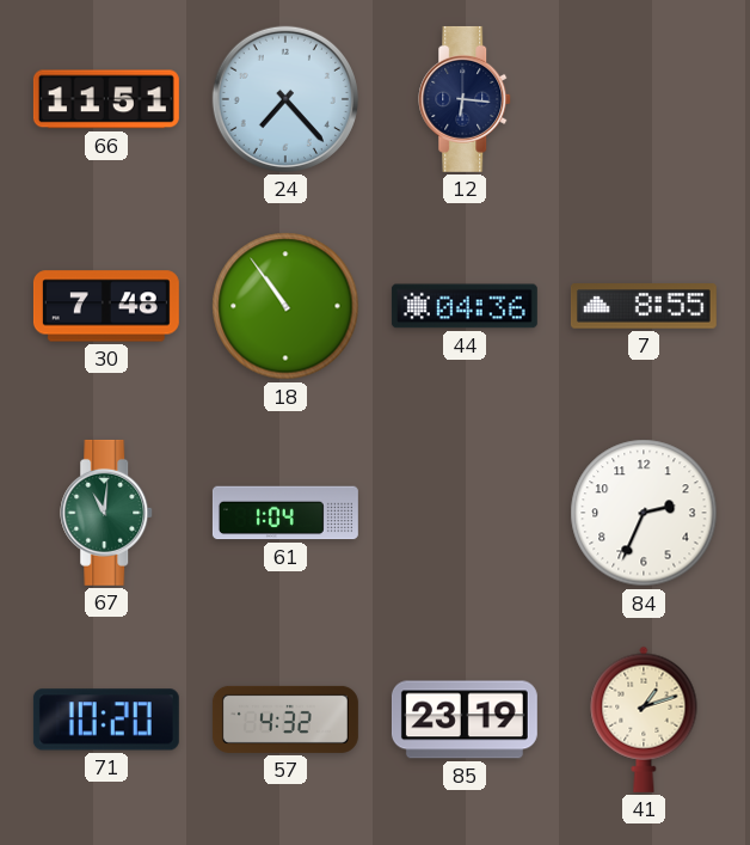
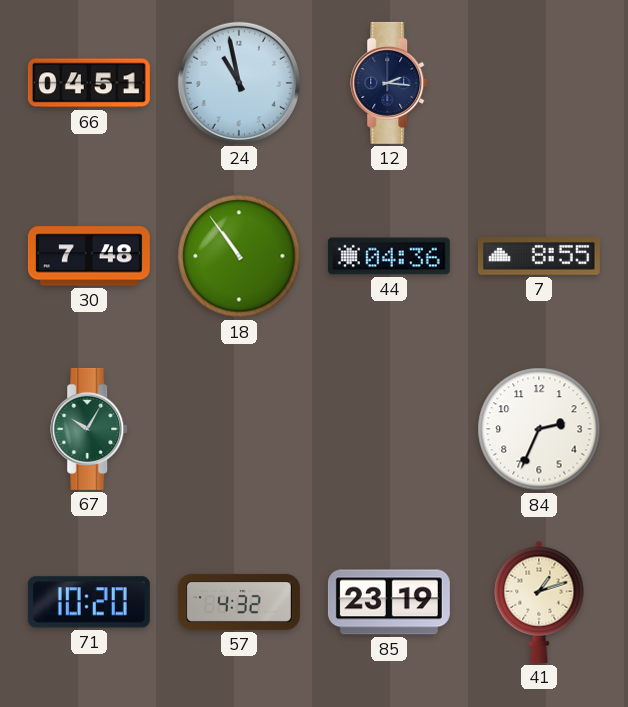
66: 11:51 -> 04:51 (89, 83)
24: 7:23 -> 10:58 (239, 83)
12: 6:16 -> 2:16 (390, 83)
67: 11:01 -> 10:05 (90, 429)
61: 1:04 -> none (285, 513)
